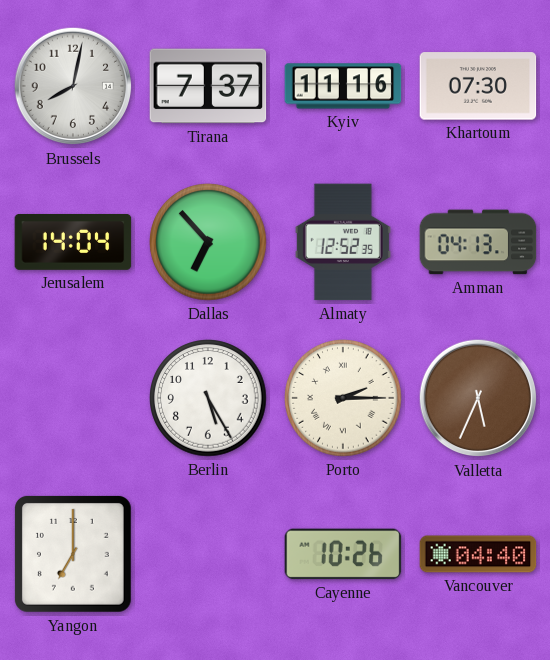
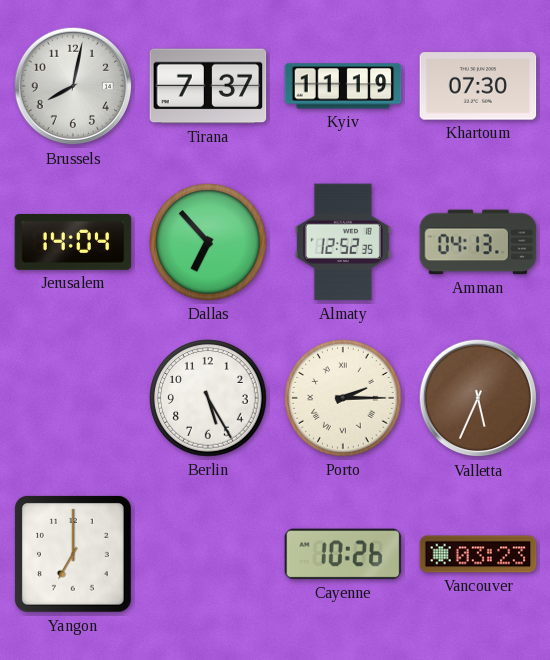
Kyiv: 11:16 -> 11:19 (343, 86)
Vancouver: 04:40 -> 03:23 (478, 554)
